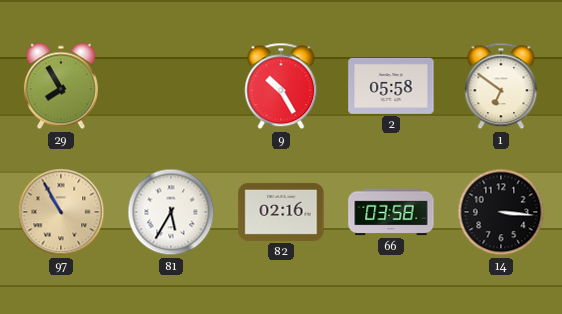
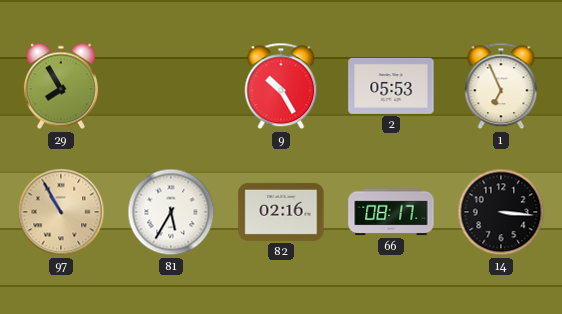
2: 05:58 -> 05:53 (391, 86)
1: 6:51 -> 6:56 (501, 86)
66: 03:58 -> 08:17 (391, 212)
